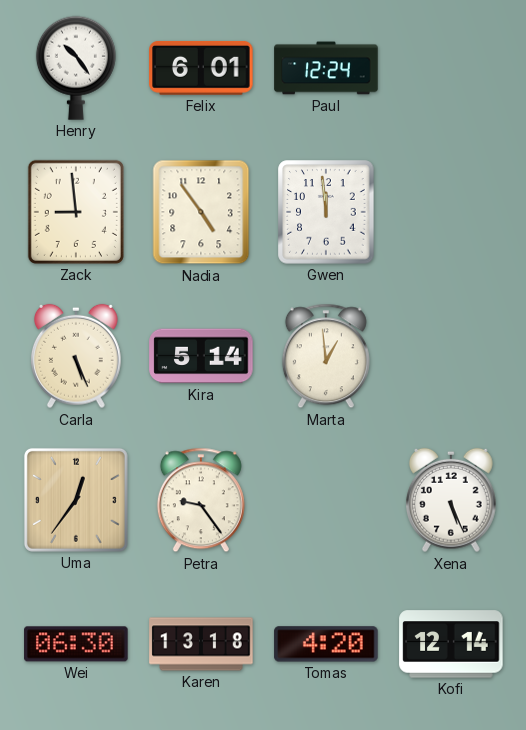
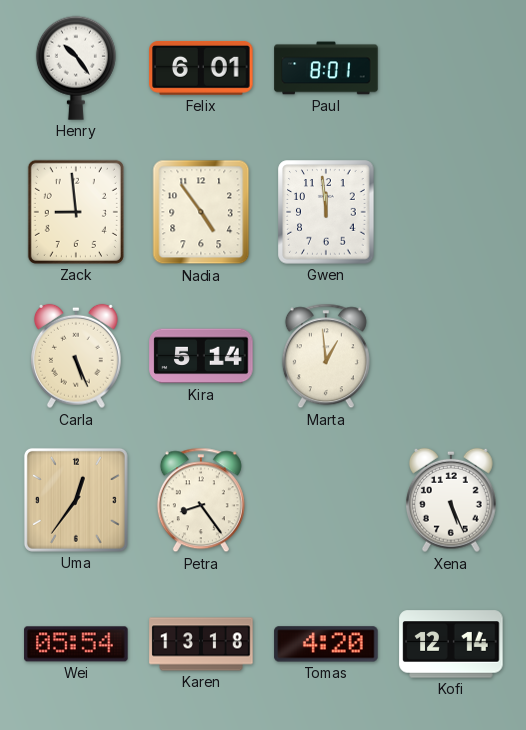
Paul: 12:24 -> 8:01 (326, 68)
Petra: 9:24 -> 8:24 (201, 500)
Wei: 06:30 -> 05:54 (76, 644)
